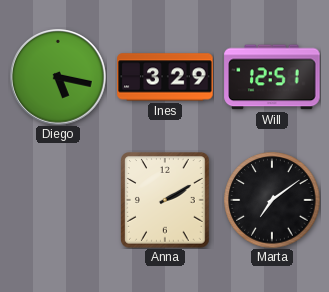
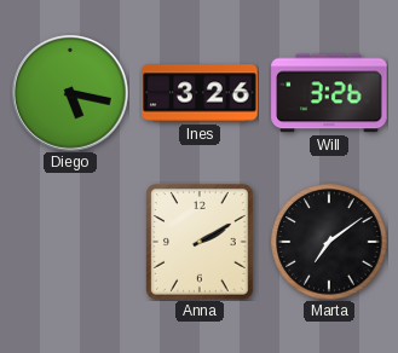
Ines: 3:29 -> 3:26 (200, 93)
Will: 12:51 -> 3:26 (329, 93)
